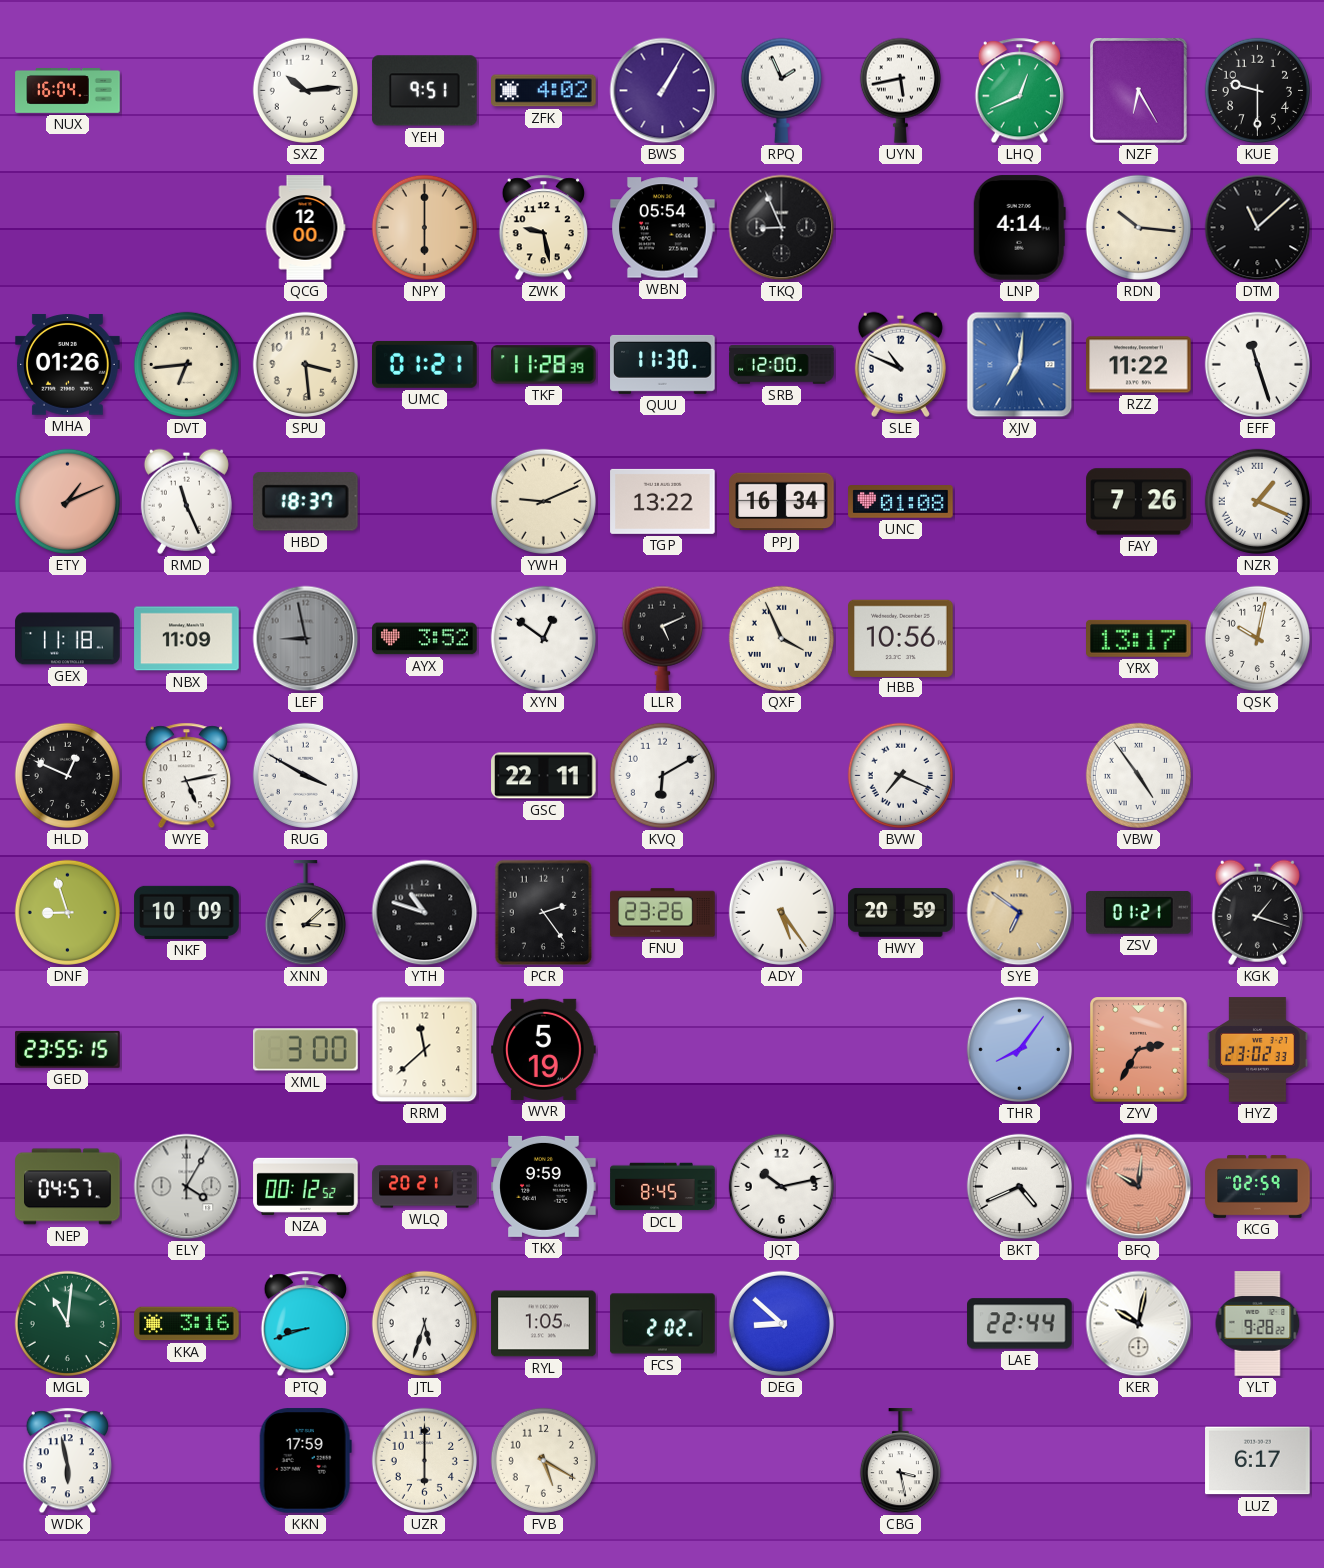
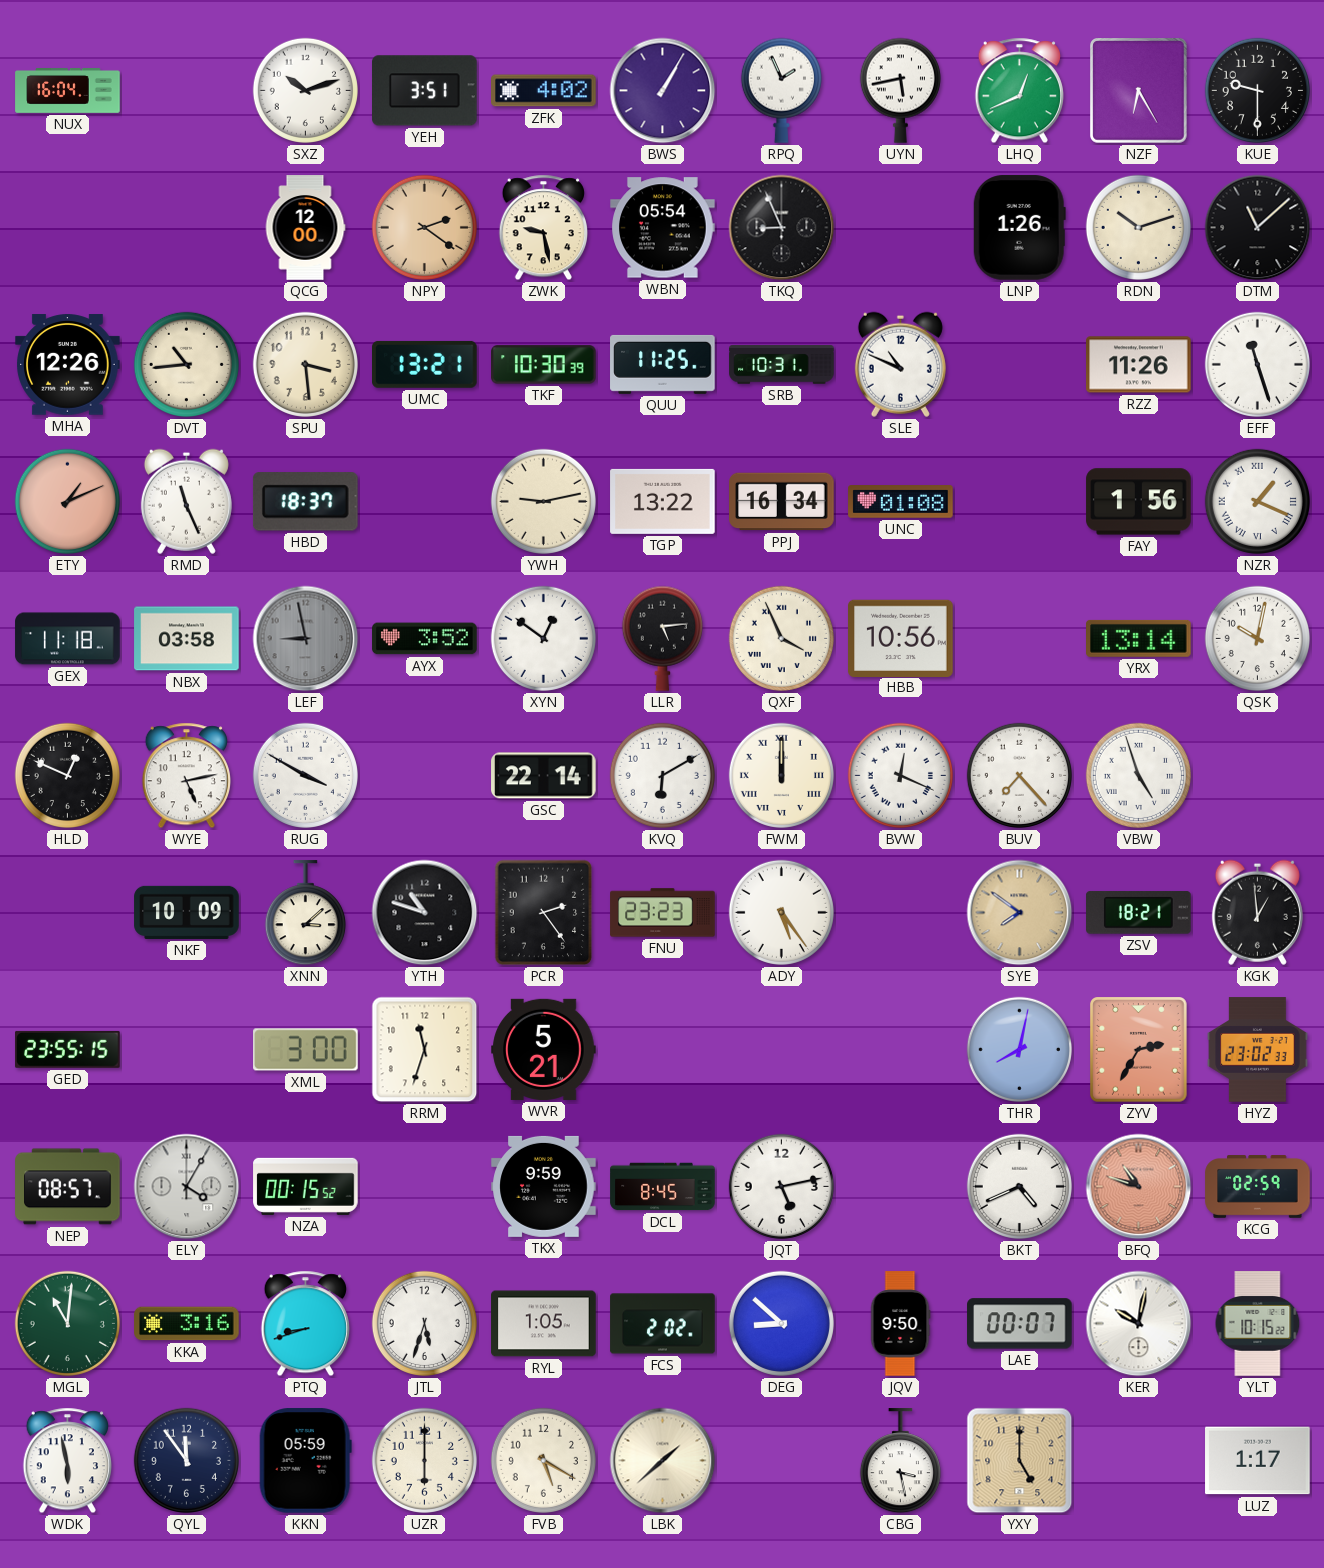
SXZ: 10:14 -> 10:12 (305, 90)
YEH: 9:51 -> 3:51 (425, 91)
NPY: 6:00 -> 2:21 (424, 227)
LNP: 4:14 -> 1:26 (1019, 228)
RDN: 10:16 -> 10:12 (1138, 227)
MHA: 01:26 -> 12:26 (68, 365)
DVT: 6:44 -> 10:44 (186, 364)
UMC: 01:21 -> 13:21 (425, 364)
TKF: 11:28 -> 10:30 (544, 365)
QUU: 11:30 -> 11:25 (663, 364)
SRB: 12:00 -> 10:31 (782, 365)
XJV: 7:01 -> none (1020, 365)
RZZ: 11:22 -> 11:26 (1139, 365)
YWH: 9:11 -> 9:13 (543, 501)
FAY: 7:26 -> 1:56 (1139, 502)
NBX: 11:09 -> 03:58 (187, 639)
LLR: 5:11 -> 5:14 (662, 638)
YRX: 13:17 -> 13:14 (1139, 638)
GSC: 22:11 -> 22:14 (544, 776)
FWM: none -> 12:00 (781, 775)
BVW: 7:19 -> 12:19 (900, 775)
BUV: none -> 7:23 (1019, 775)
VBW: 4:54 -> 4:57 (1138, 775)
DNF: 8:57 -> none (67, 912)
FNU: 23:26 -> 23:23 (663, 913)
HWY: 20:59 -> none (901, 913)
SYE: 6:51 -> 7:51 (1020, 913)
ZSV: 01:21 -> 18:21 (1139, 913)
KGK: 1:18 -> 12:59 (1257, 912)
RRM: 11:38 -> 11:33 (425, 1050)
WVR: 5:19 -> 5:21 (544, 1049)
THR: 8:06 -> 8:02 (1019, 1049)
NEP: 04:57 -> 08:57 (68, 1187)
NZA: 00:12 -> 00:15 (306, 1186)
WLQ: 20:21 -> none (425, 1187)
JQT: 10:13 -> 5:13 (781, 1186)
BFQ: 10:01 -> 10:48 (1139, 1187)
JQV: none -> 9:50 (900, 1324)
LAE: 22:44 -> 00:07 (1020, 1324)
YLT: 9:28 -> 10:15 (1258, 1324)
QYL: none -> 11:54 (186, 1460)
KKN: 17:59 -> 05:59 (305, 1461)
LBK: none -> 1:38 (663, 1461)
YXY: none -> 5:00 (1020, 1461)
LUZ: 6:17 -> 1:17 (1258, 1461)
